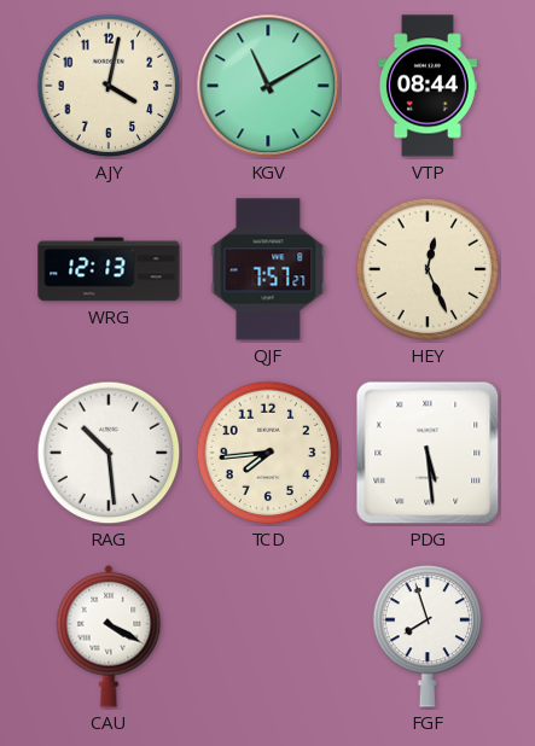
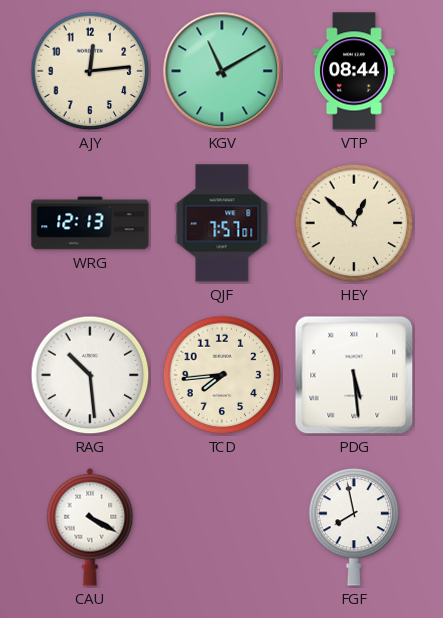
AJY: 4:02 -> 12:14 (90, 71)
QJF: 7:57:27 -> 7:57:01 (222, 223)
HEY: 12:26 -> 12:52 (354, 223)
FGF: 7:57 -> 7:58 (354, 528)
